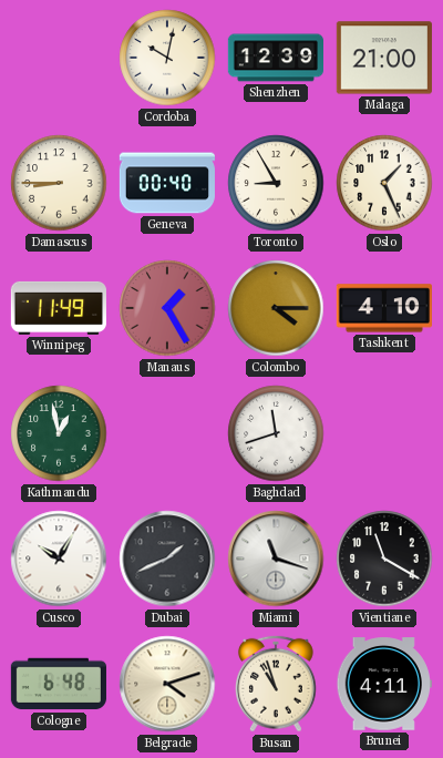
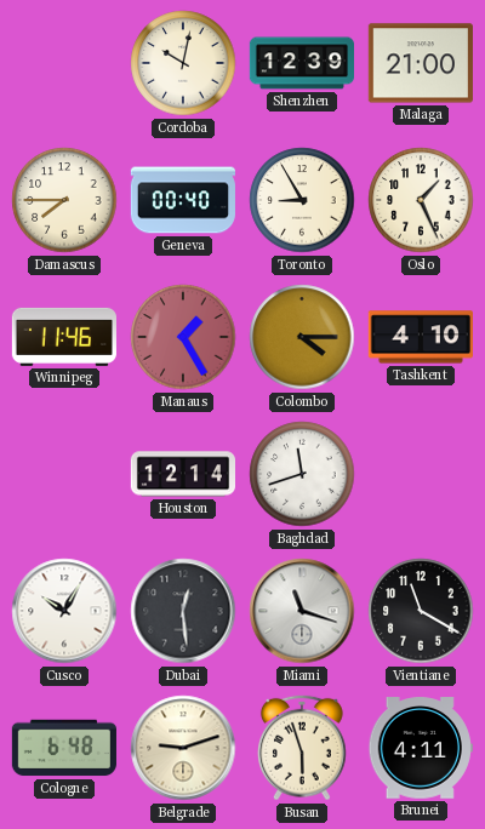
Damascus: 8:45 -> 7:45 (64, 200)
Winnipeg: 11:49 -> 11:46 (64, 337)
Kathmandu: 12:58 -> none (59, 433)
Houston: none -> 12:14 (182, 474)
Dubai: 1:41 -> 12:29 (183, 611)
Belgrade: 4:12 -> 9:12 (183, 748)
Busan: 10:57 -> 5:57 (303, 748)
